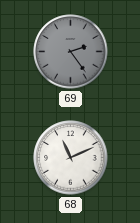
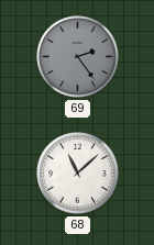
68: 11:11 -> 11:08 (78, 174)
